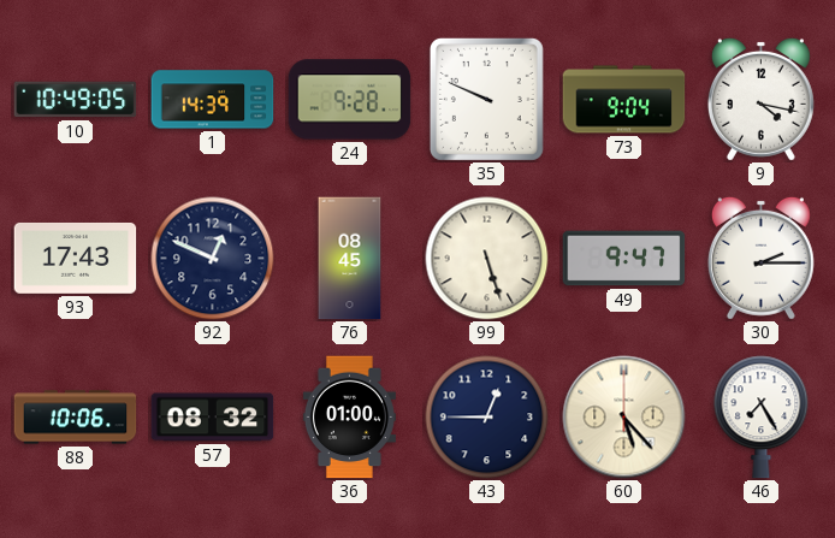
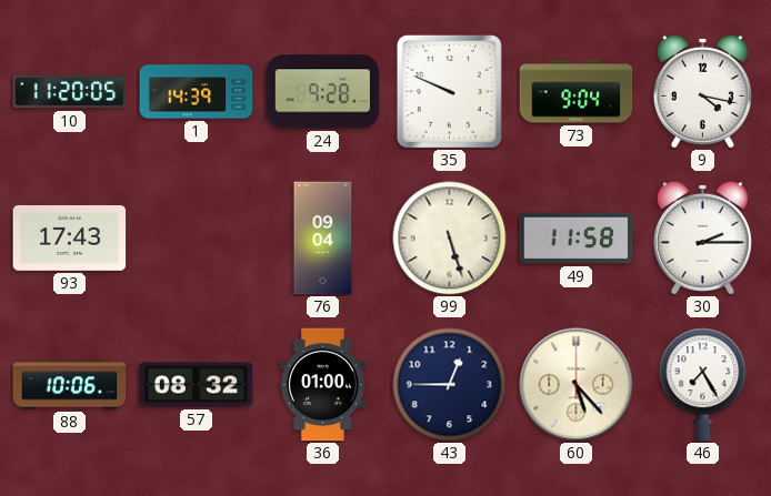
10: 10:49 -> 11:20 (70, 92)
92: 12:49 -> none (213, 259)
76: 08:45 -> 09:04 (323, 239)
49: 9:47 -> 11:58 (577, 239)
